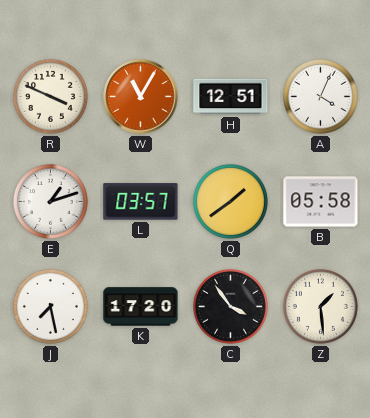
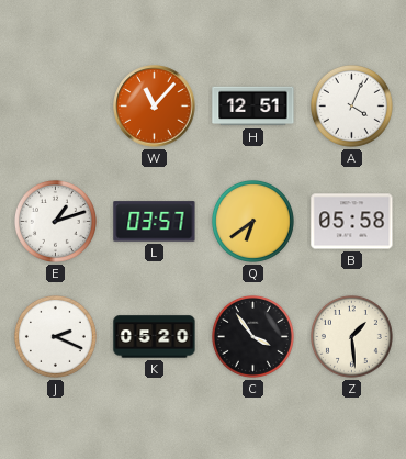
R: 3:49 -> none (50, 96)
W: 11:05 -> 11:07 (155, 107)
Q: 1:39 -> 6:39 (252, 221)
J: 7:28 -> 2:19 (55, 336)
K: 17:20 -> 05:20 (155, 337)
